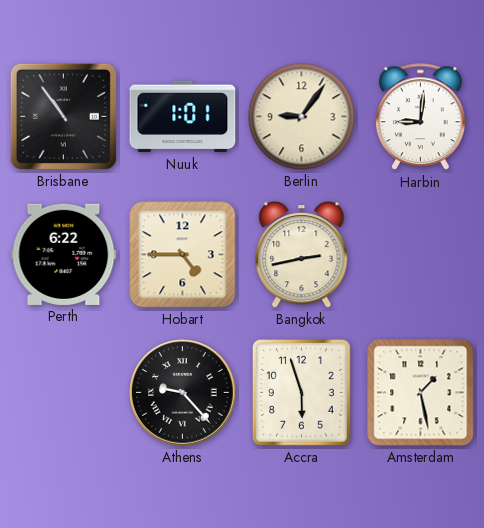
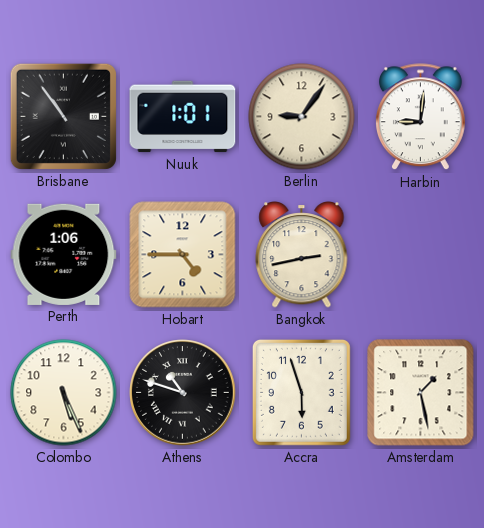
Perth: 6:22 -> 1:06 (64, 254)
Colombo: none -> 5:26 (64, 393)
Athens: 9:23 -> 10:48 (183, 393)
